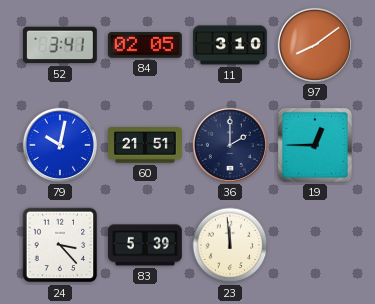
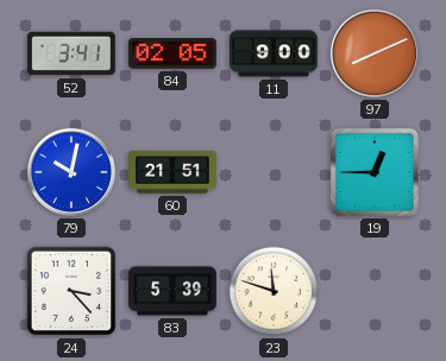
11: 3:10 -> 9:00 (275, 53)
97: 8:09 -> 8:11 (375, 53)
36: 2:00 -> none (230, 145)
23: 11:59 -> 11:48 (274, 291)
